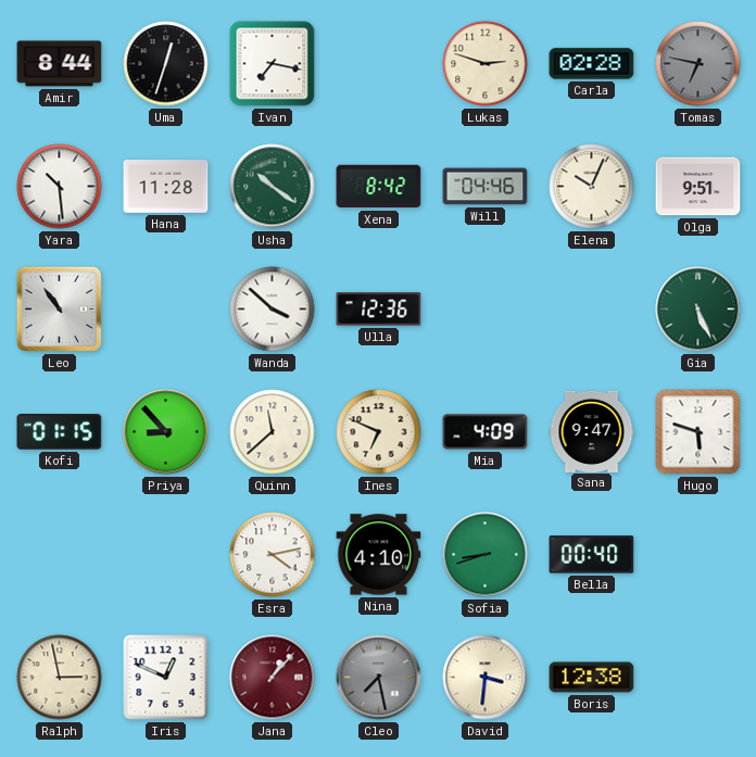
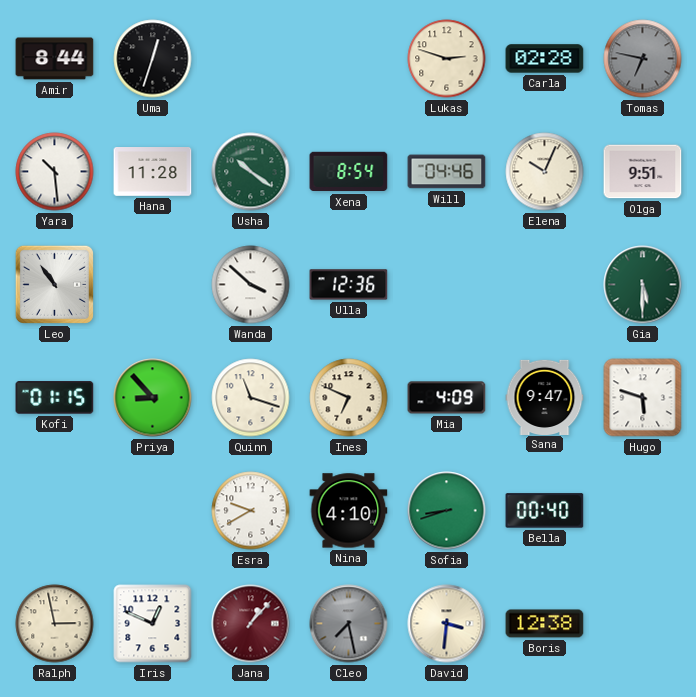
Ivan: 7:17 -> none (273, 64)
Xena: 8:42 -> 8:54 (349, 172)
Gia: 5:26 -> 5:30 (643, 285)
Quinn: 11:38 -> 11:18 (251, 398)
Esra: 4:13 -> 9:40 (251, 511)
